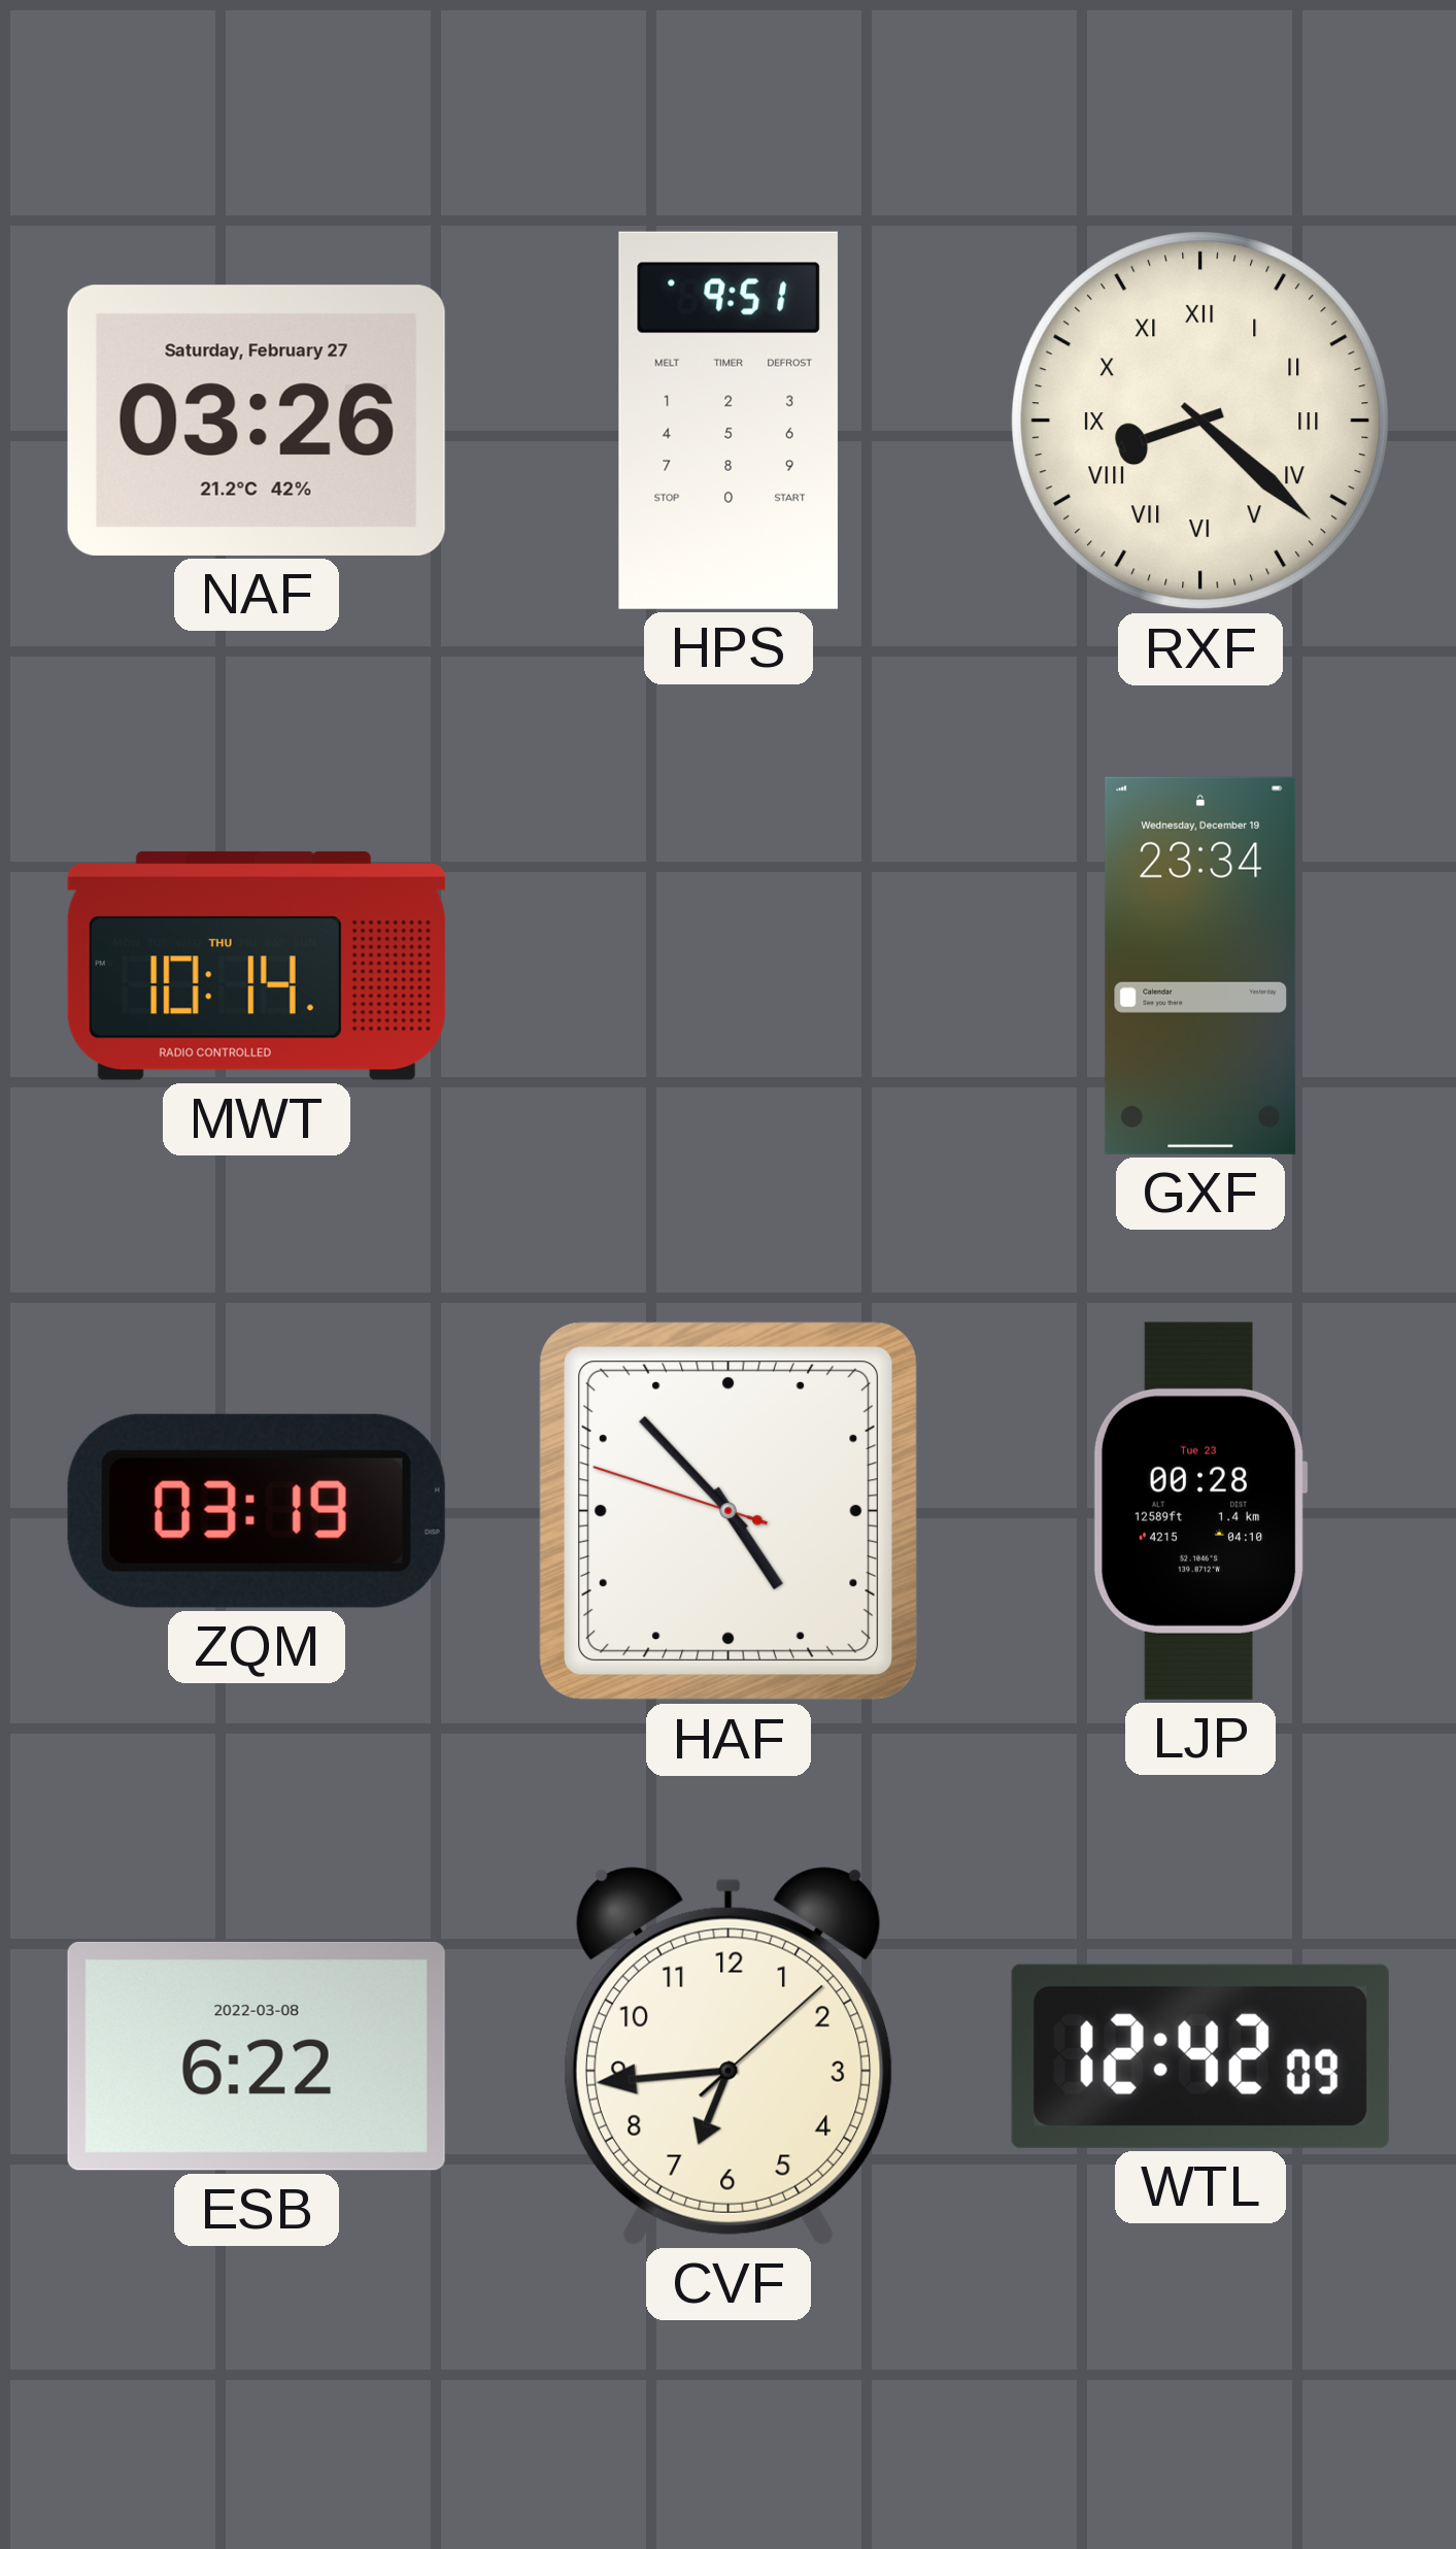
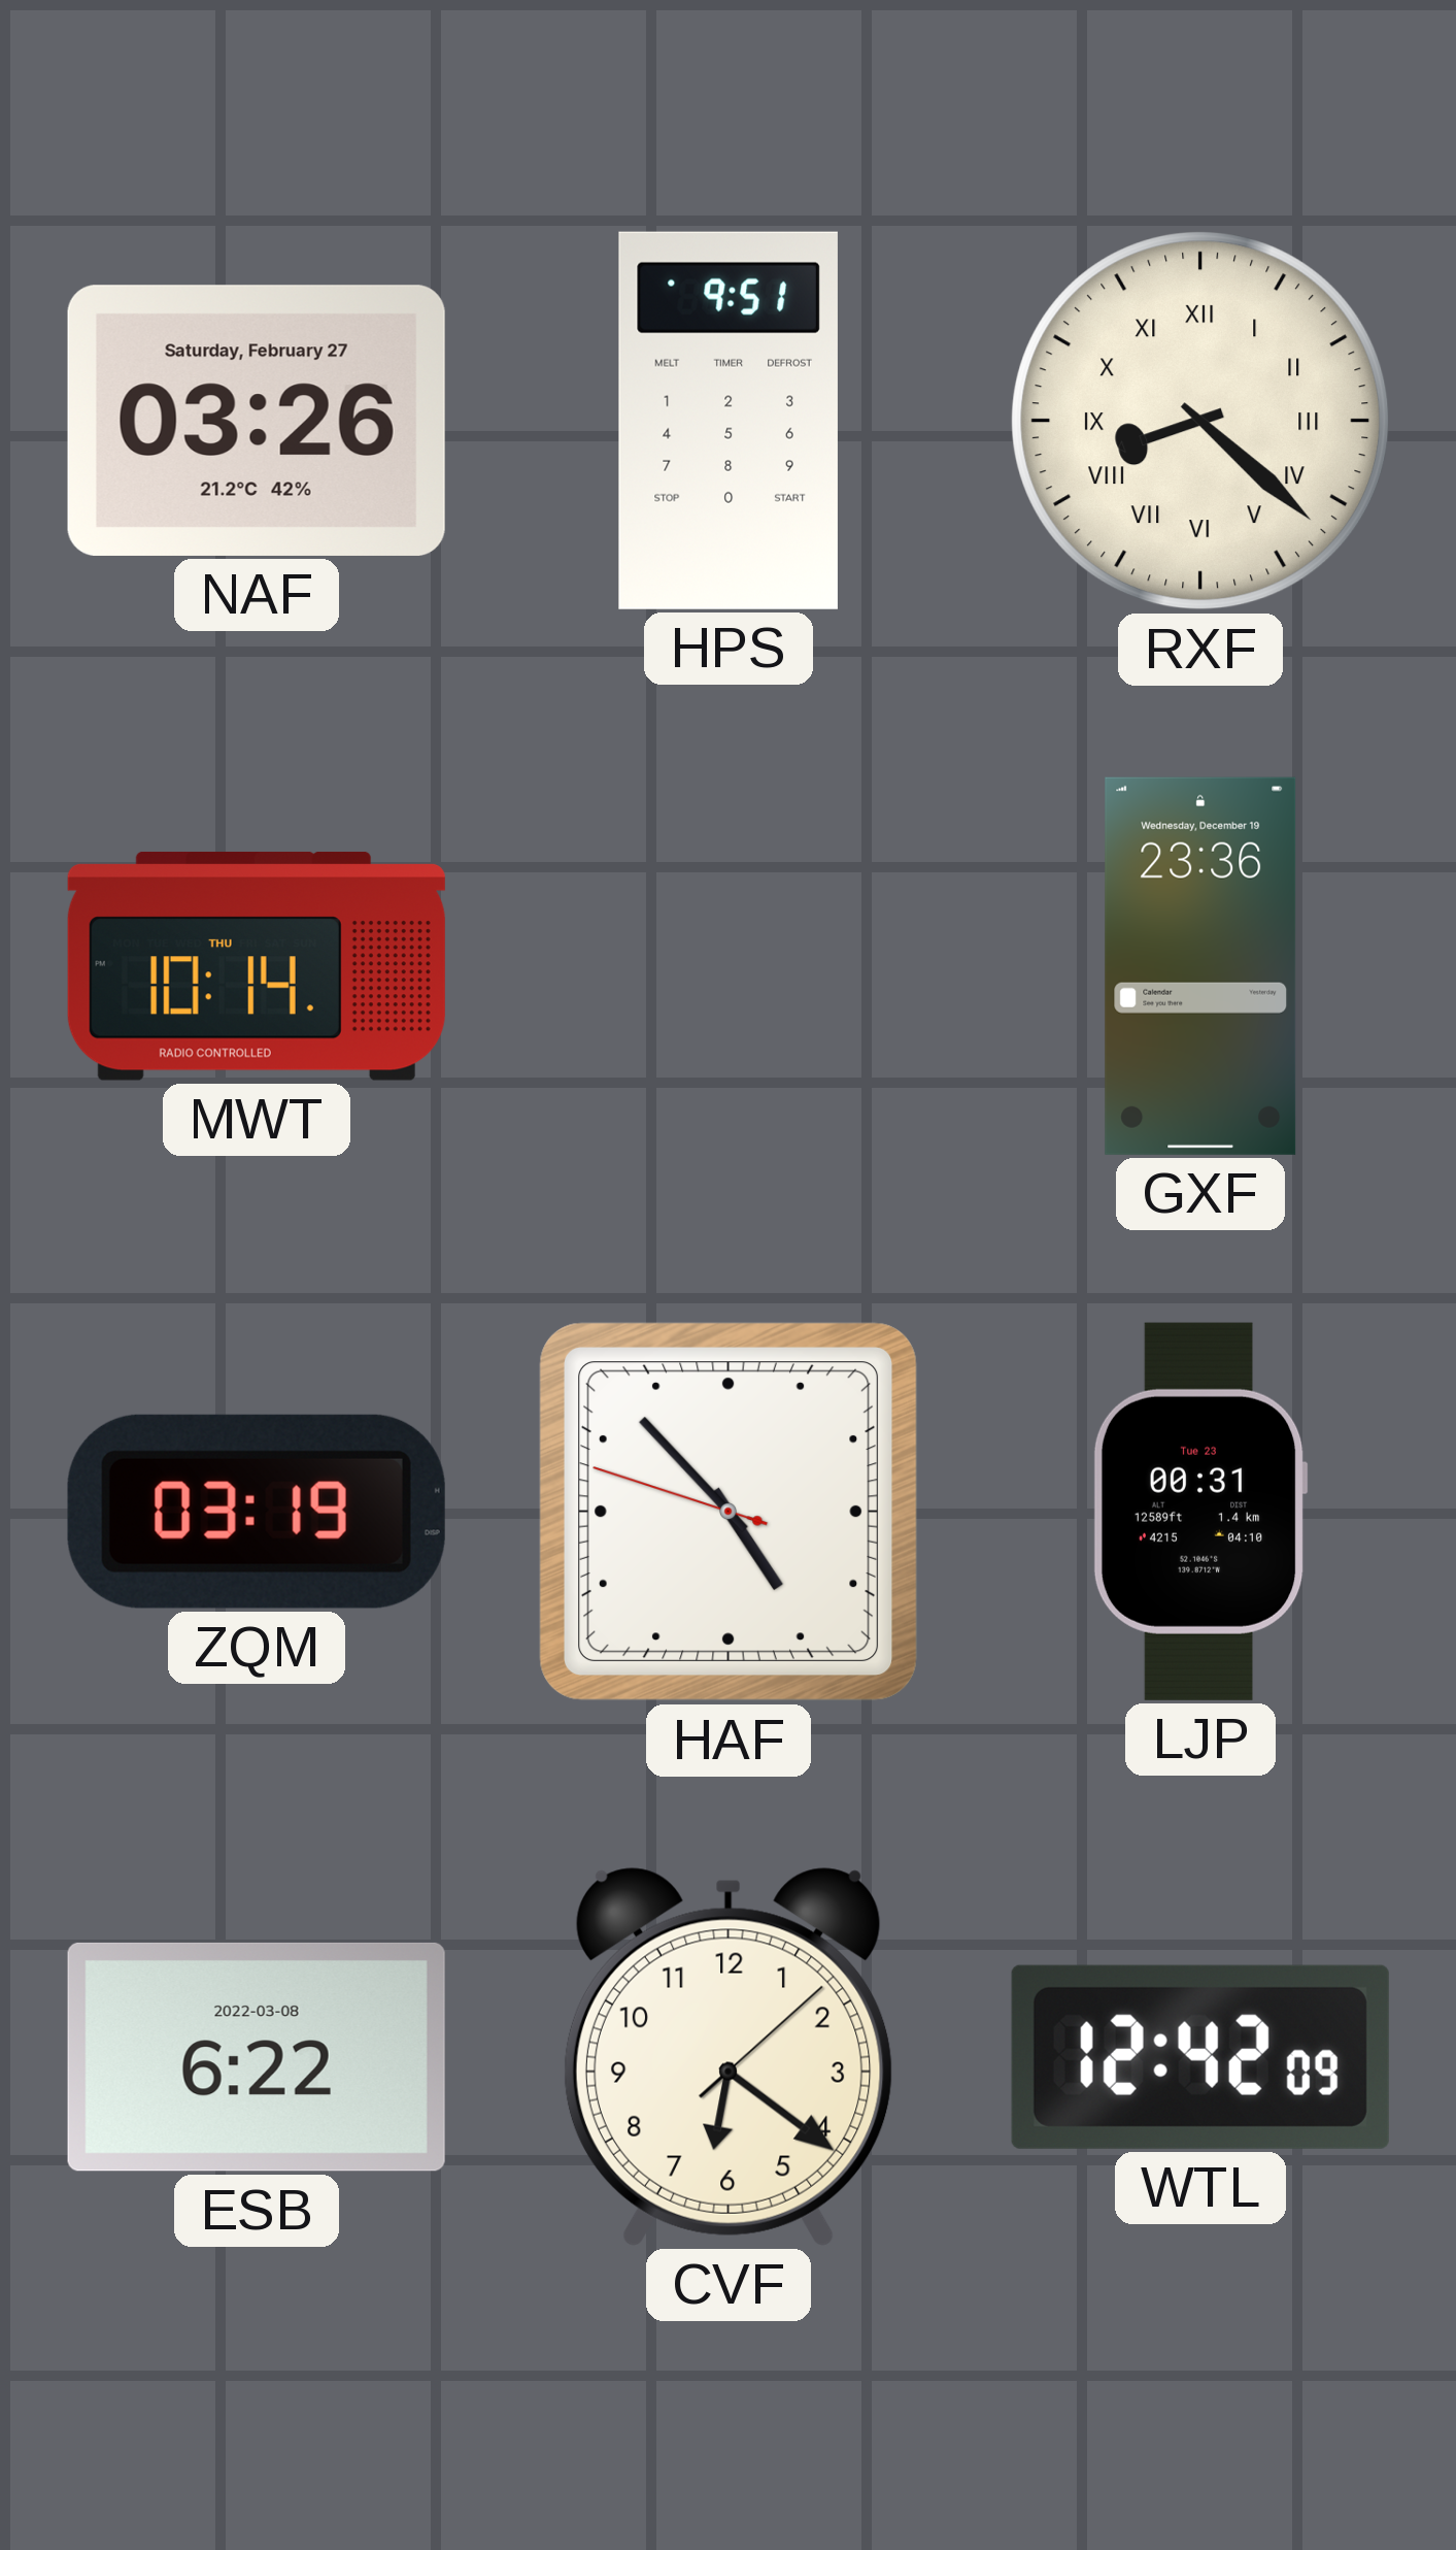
GXF: 23:34 -> 23:36 (1200, 966)
LJP: 00:28 -> 00:31 (1200, 1512)
CVF: 6:44 -> 6:21 (729, 2057)
